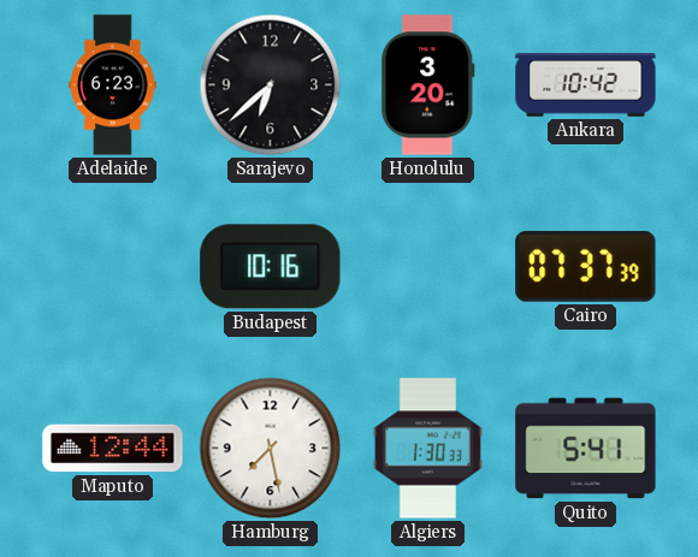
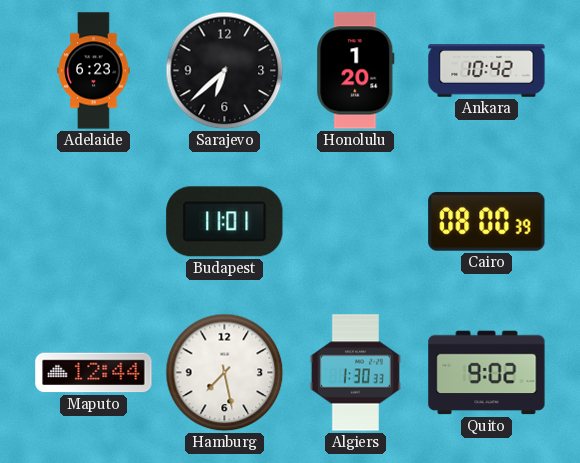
Honolulu: 3:20 -> 1:20 (356, 71)
Budapest: 10:16 -> 11:01 (225, 222)
Cairo: 07:37 -> 08:00 (487, 221)
Quito: 5:41 -> 9:02 (487, 373)
